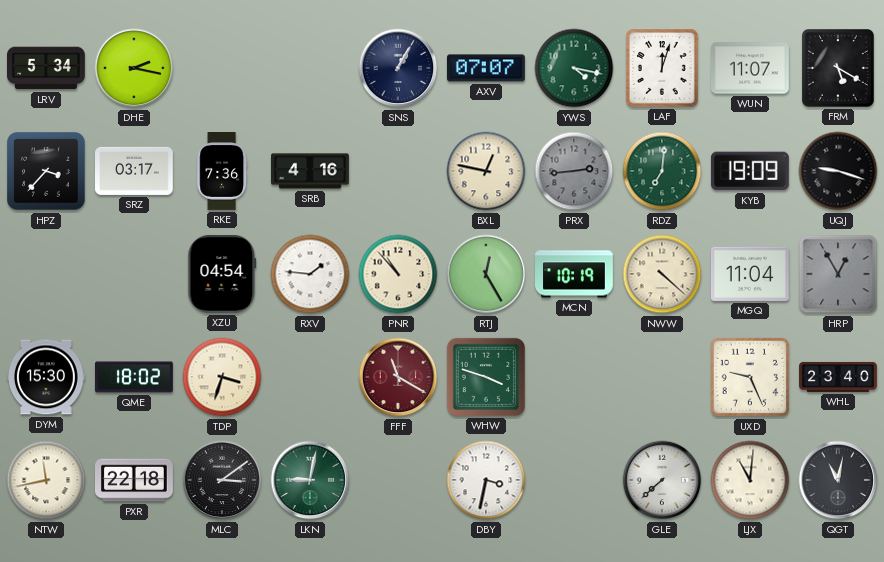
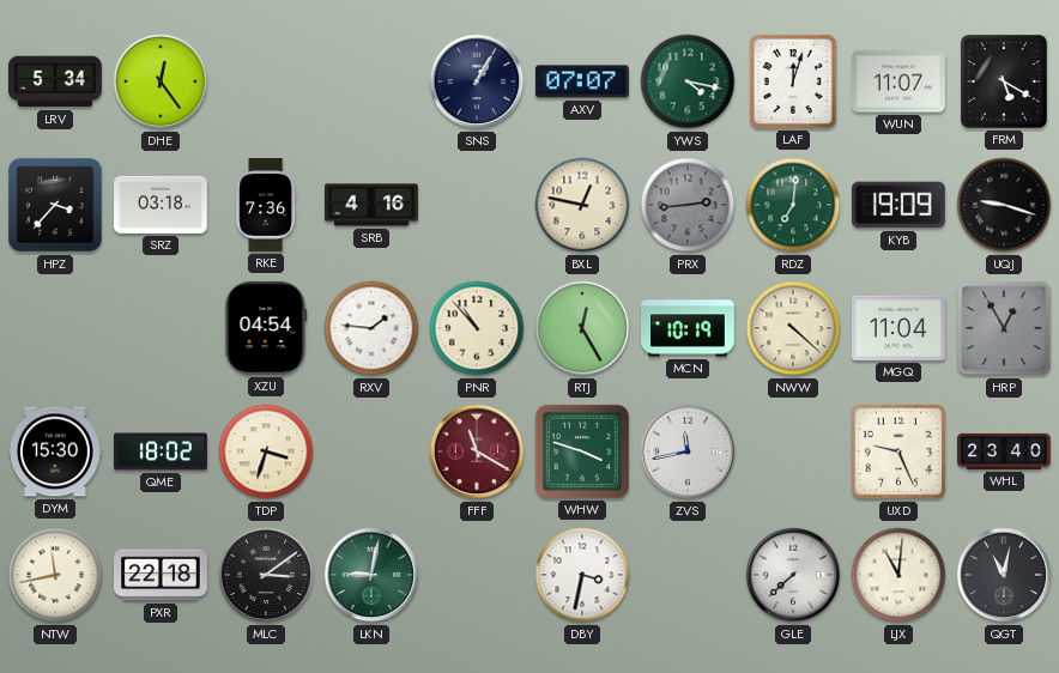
DHE: 2:17 -> 12:24 (161, 81)
SRZ: 03:17 -> 03:18 (162, 205)
ZVS: none -> 11:43 (688, 451)
